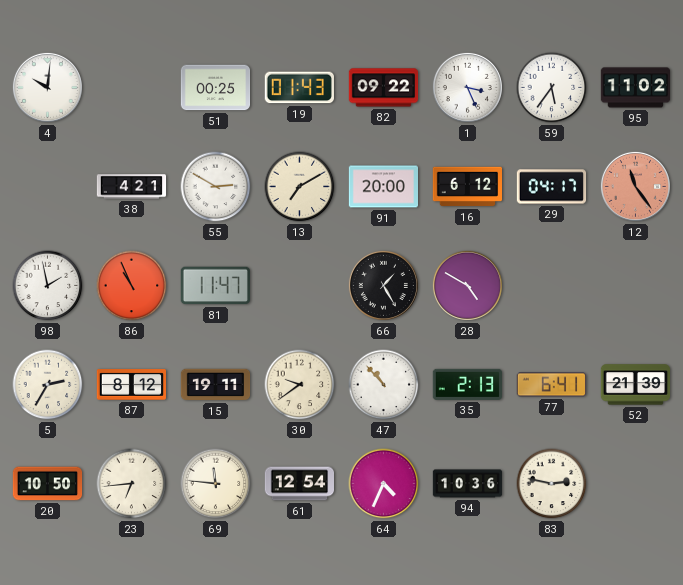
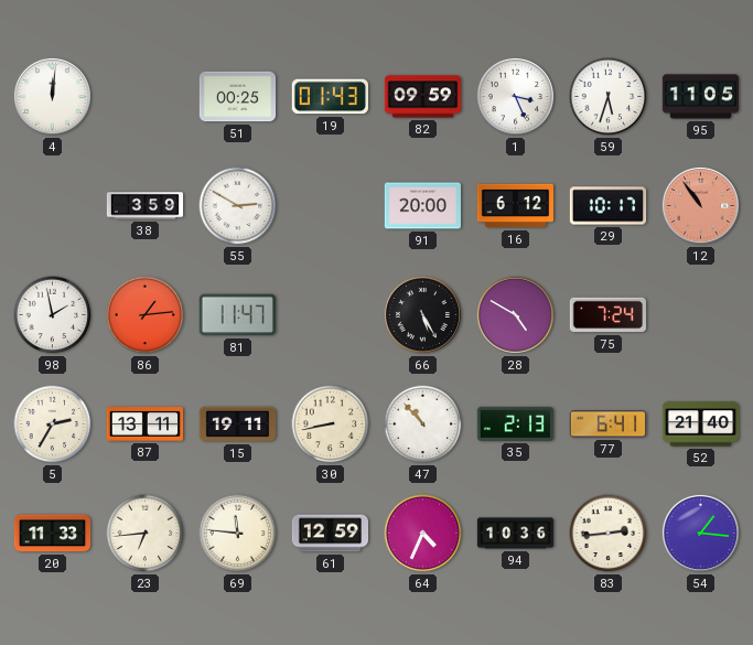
4: 10:01 -> 12:01 (52, 96)
82: 09:22 -> 09:59 (423, 97)
59: 5:36 -> 5:33 (609, 97)
95: 11:02 -> 11:05 (701, 97)
38: 4:21 -> 3:59 (146, 206)
13: 7:10 -> none (300, 187)
29: 04:17 -> 10:17 (609, 206)
12: 11:24 -> 10:54 (700, 205)
86: 10:56 -> 1:14 (146, 315)
66: 1:25 -> 5:25 (422, 314)
75: none -> 7:24 (607, 315)
87: 8:12 -> 13:11 (144, 424)
30: 9:39 -> 8:43 (331, 424)
52: 21:39 -> 21:40 (701, 424)
20: 10:50 -> 11:33 (53, 534)
61: 12:54 -> 12:59 (330, 534)
83: 2:47 -> 2:44 (609, 534)
54: none -> 1:16 (700, 533)
